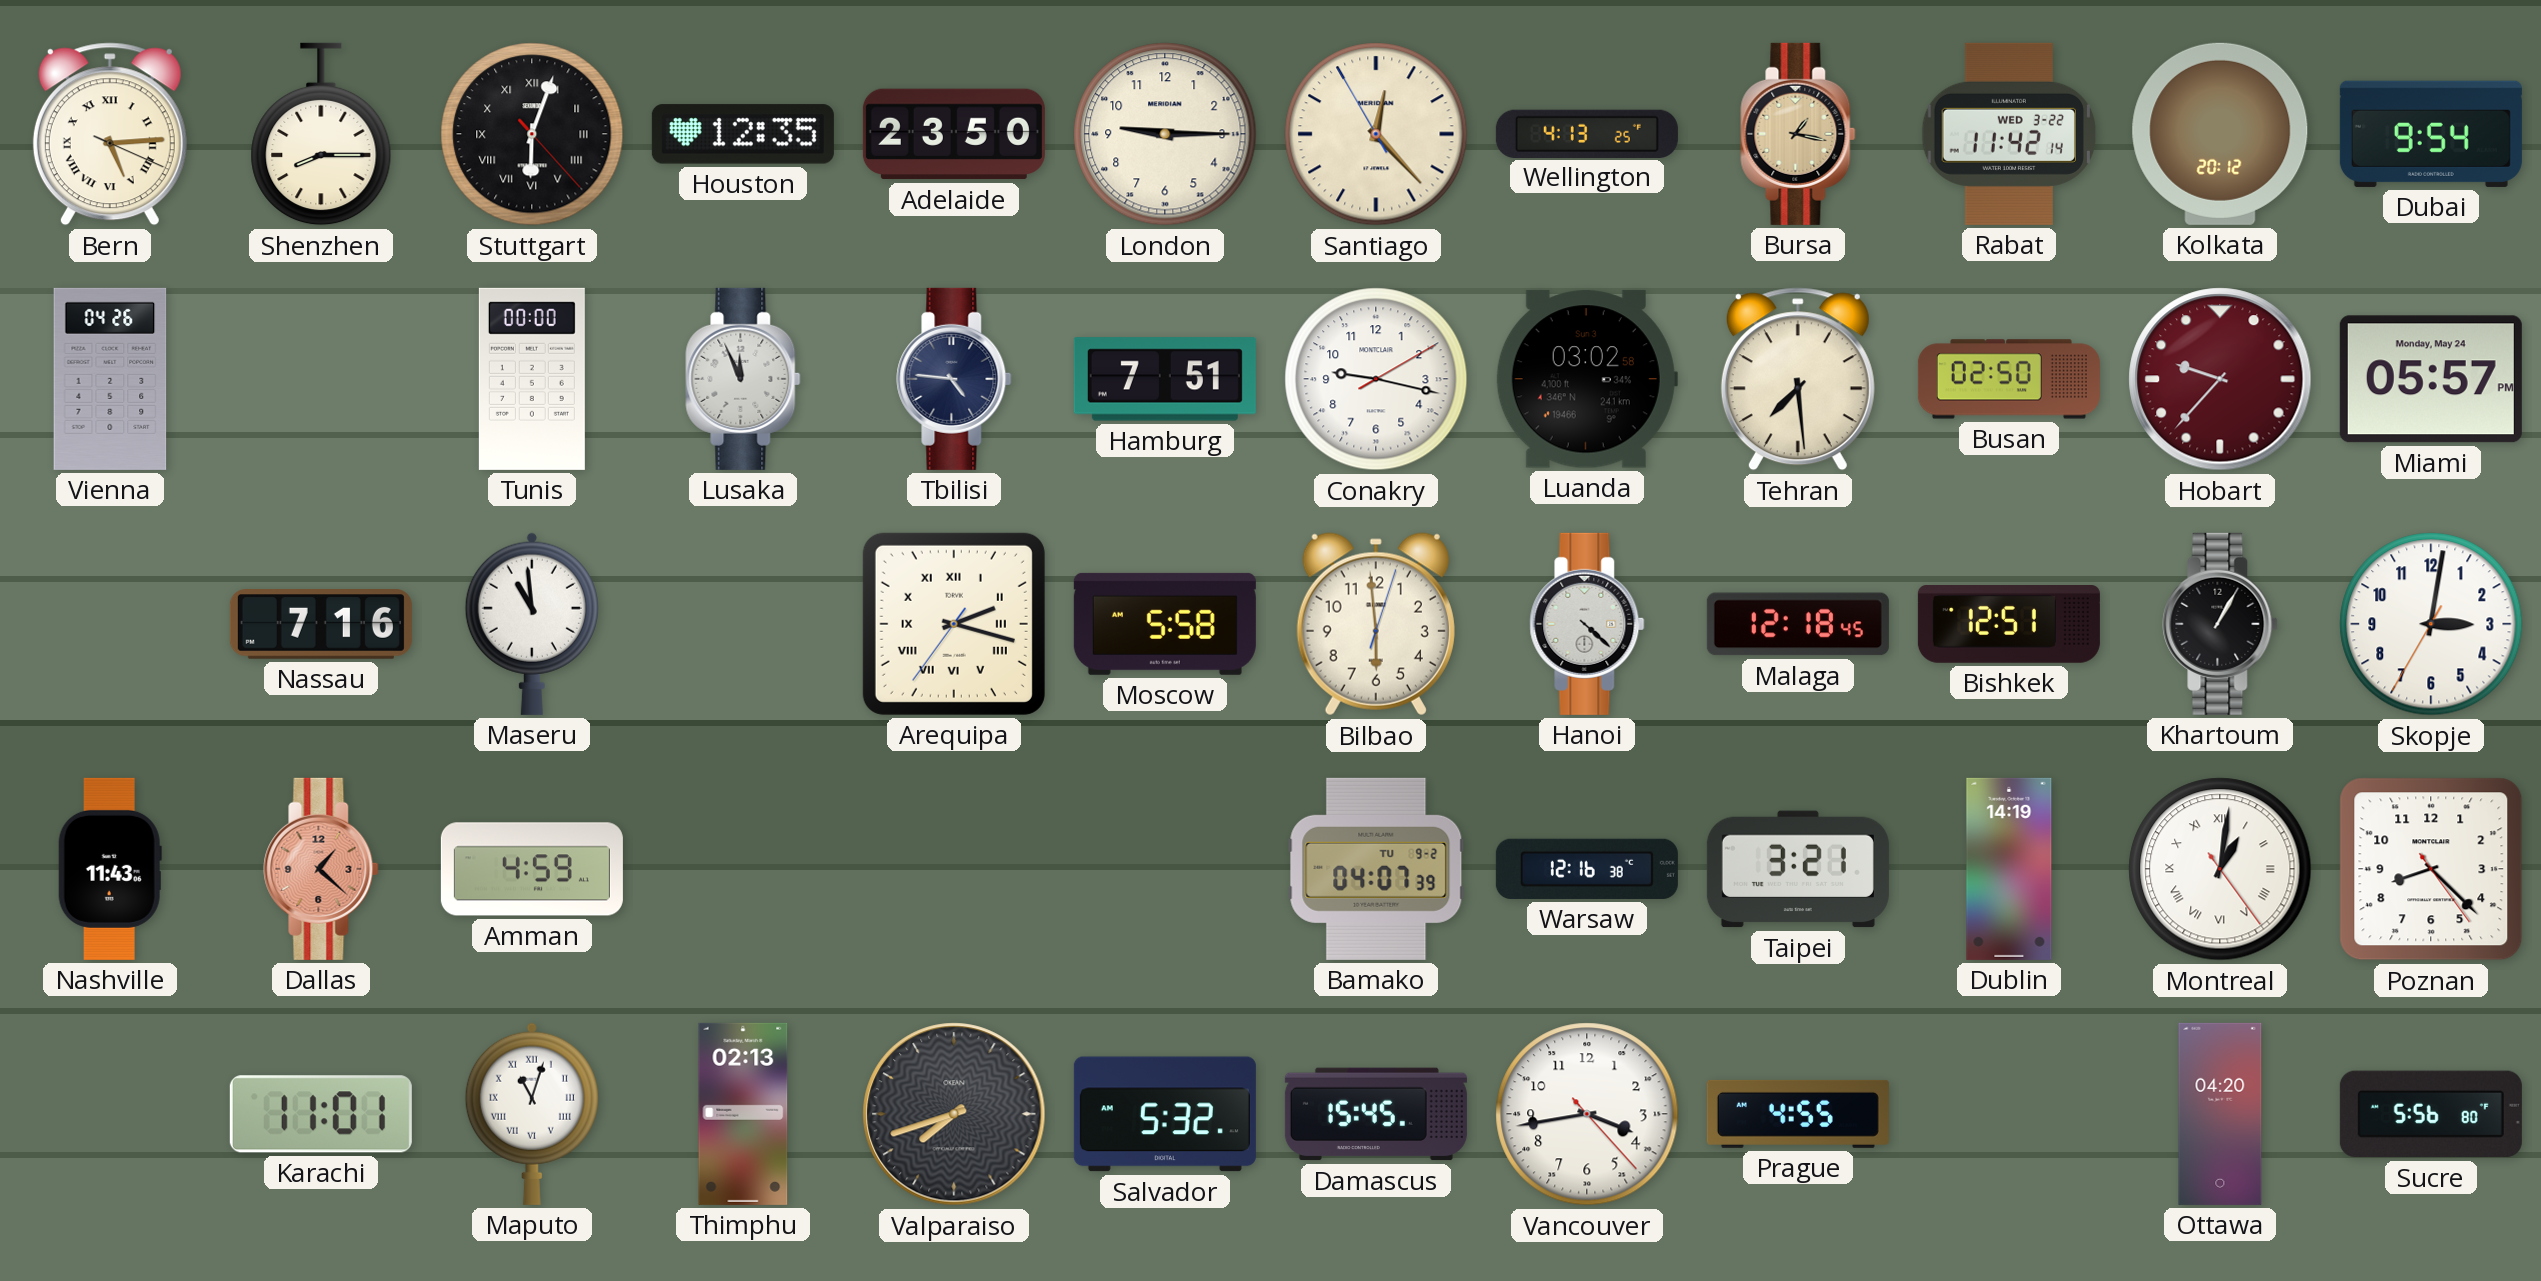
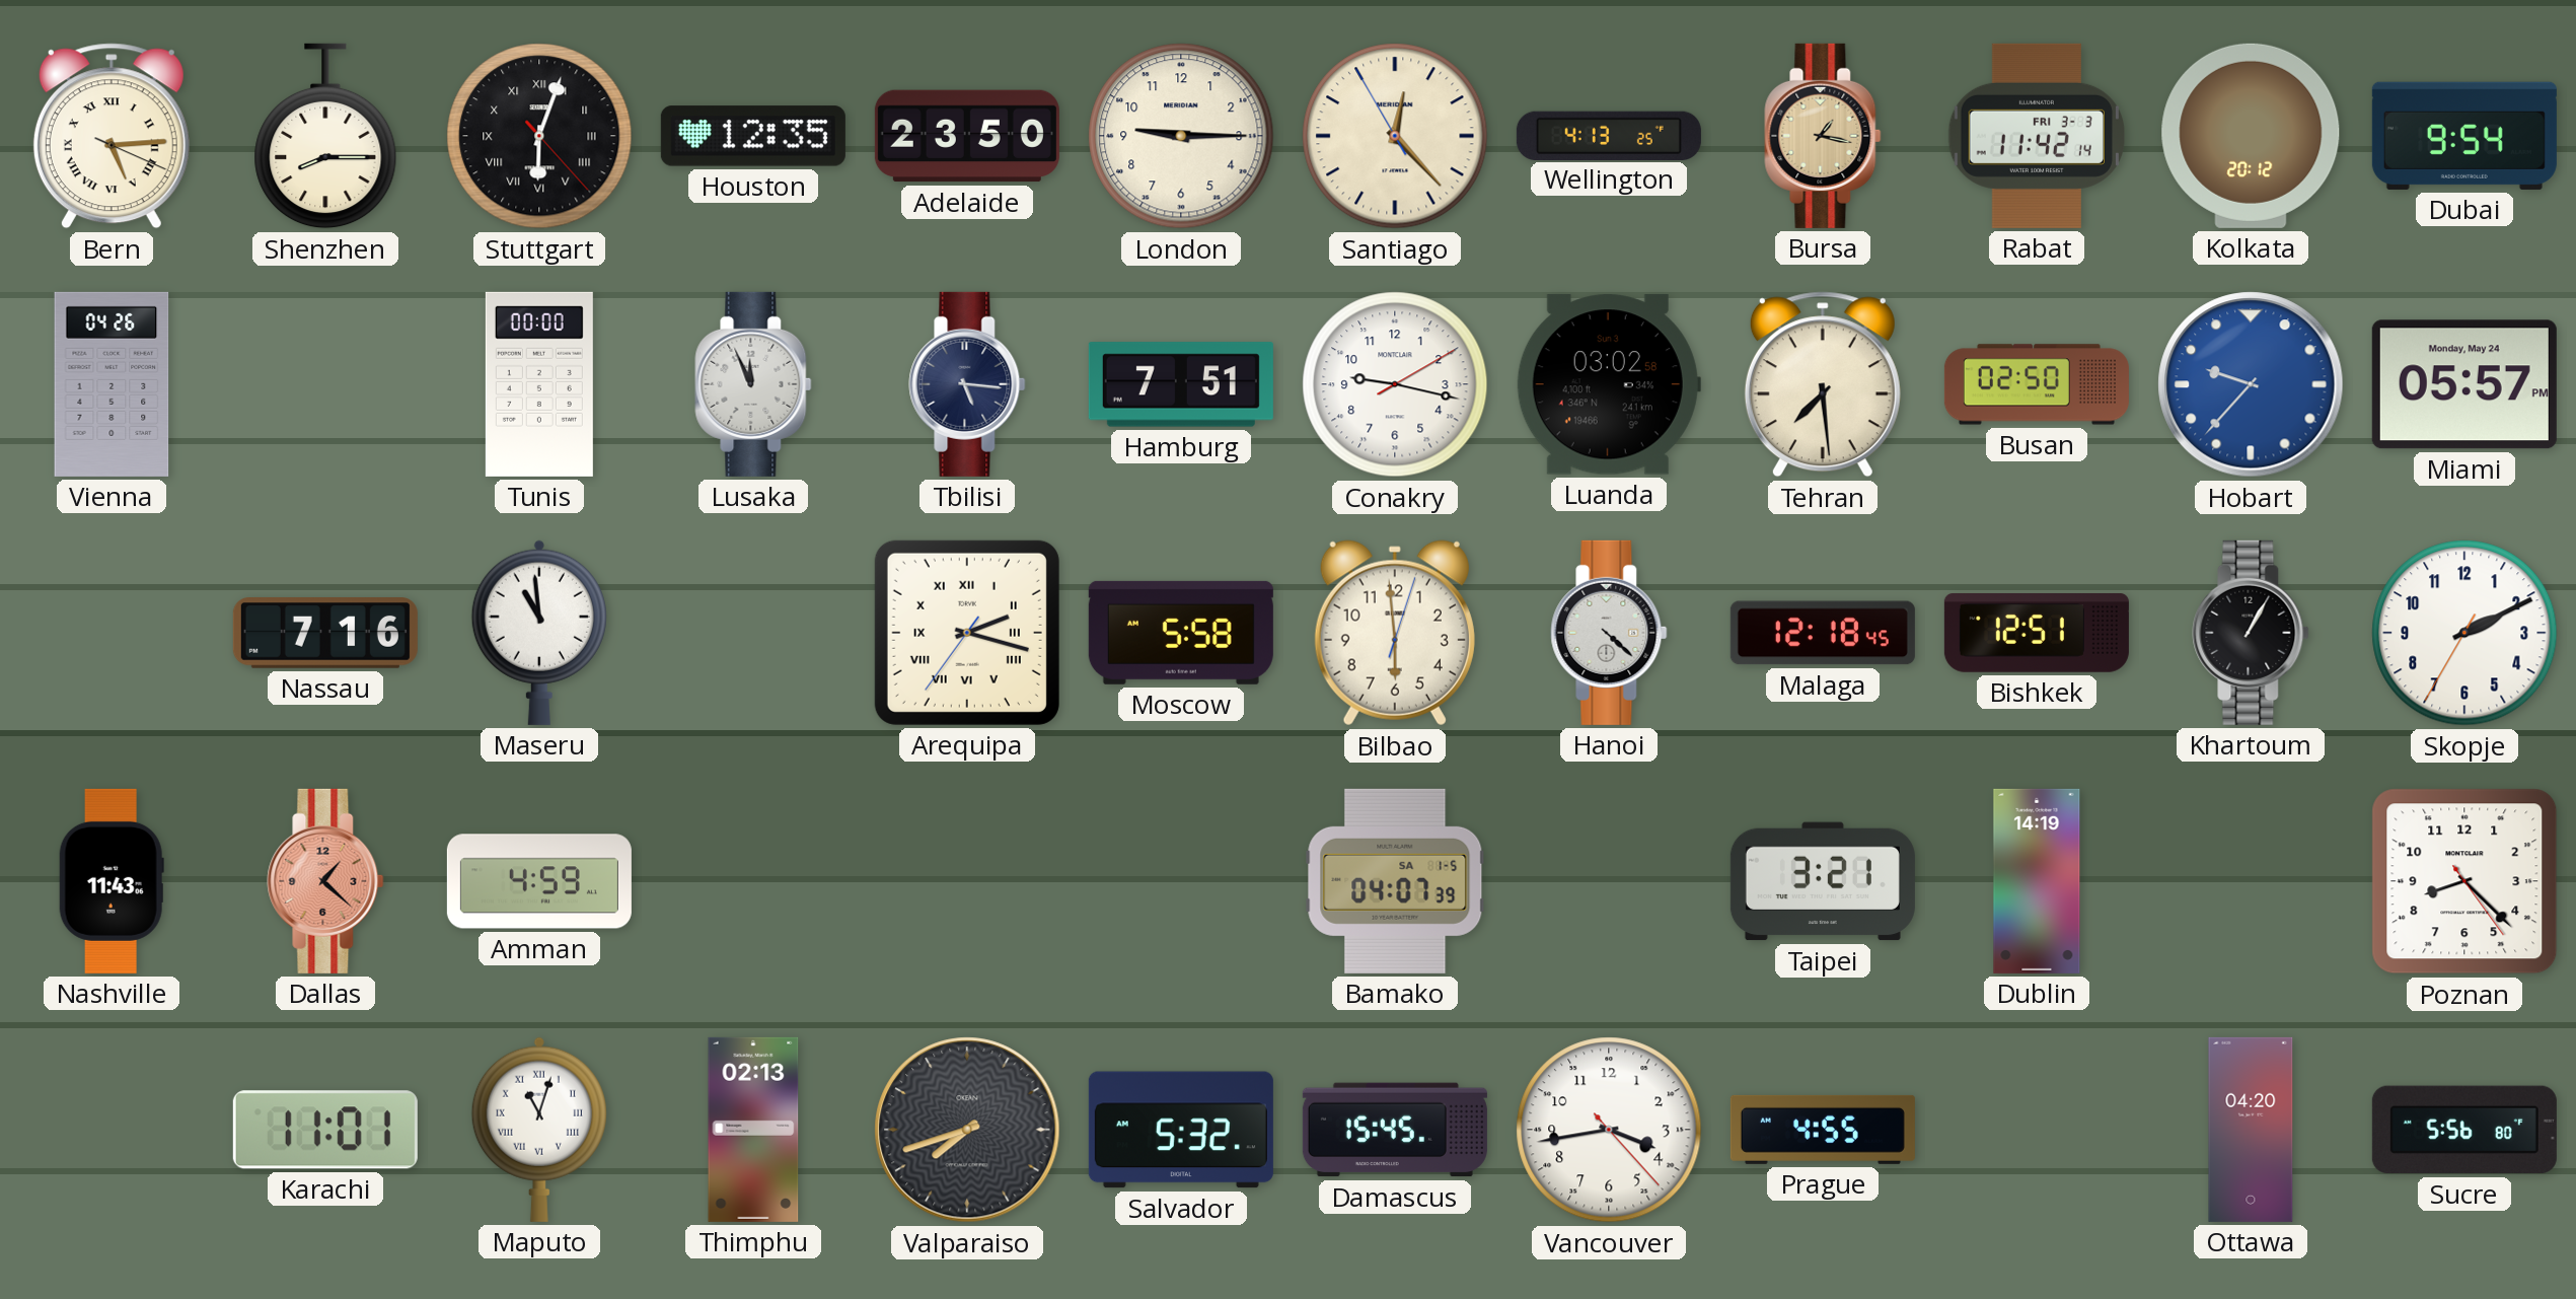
Rabat date: WED 3-22 -> FRI 3-3 (2036, 136)
Tbilisi: 4:46 -> 5:16 (967, 384)
Hobart dial: burgundy -> blue (2251, 384)
Skopje: 3:01 -> 2:10 (2464, 633)
Bamako date: TU 9-2 -> SA 1-5 (1395, 881)
Warsaw: 12:16 -> none (1587, 869)
Montreal: 1:01 -> none (2220, 869)
